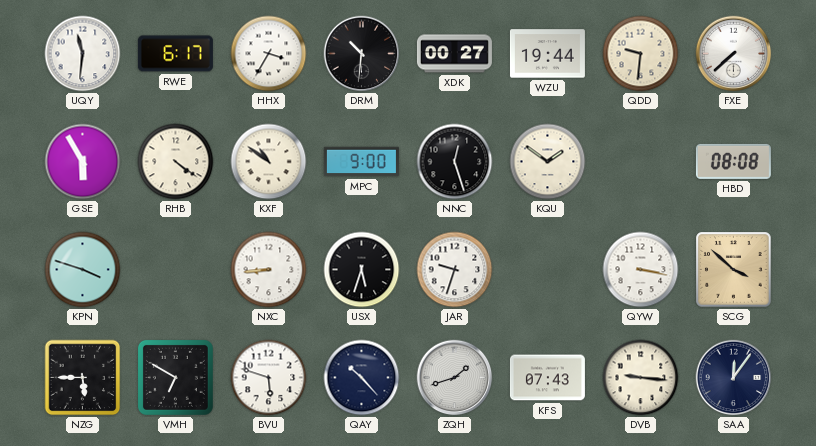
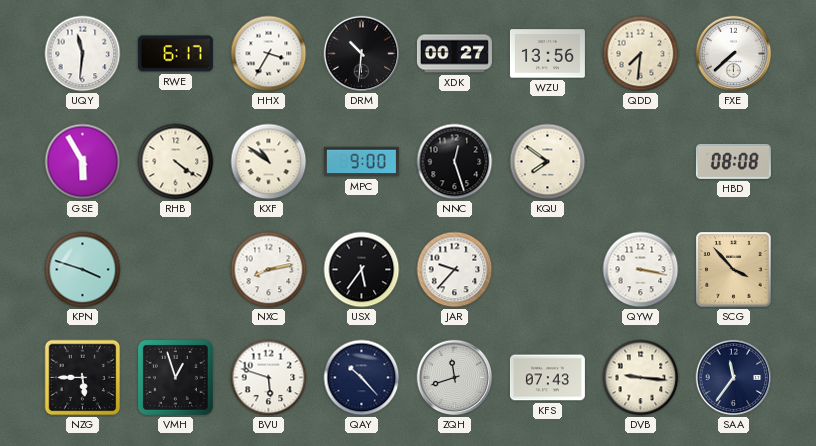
WZU: 19:44 -> 13:56 (547, 54)
QDD: 9:31 -> 7:31 (641, 54)
KQU: 1:51 -> 7:51 (548, 162)
NXC: 8:44 -> 8:13 (269, 270)
USX: 5:33 -> 5:36 (362, 270)
JAR: 9:33 -> 9:37 (455, 270)
SCG: 3:52 -> 3:53 (734, 270)
VMH: 6:50 -> 12:57 (175, 377)
ZQH: 1:42 -> 11:42 (455, 378)
SAA: 12:06 -> 11:36 (734, 378)
